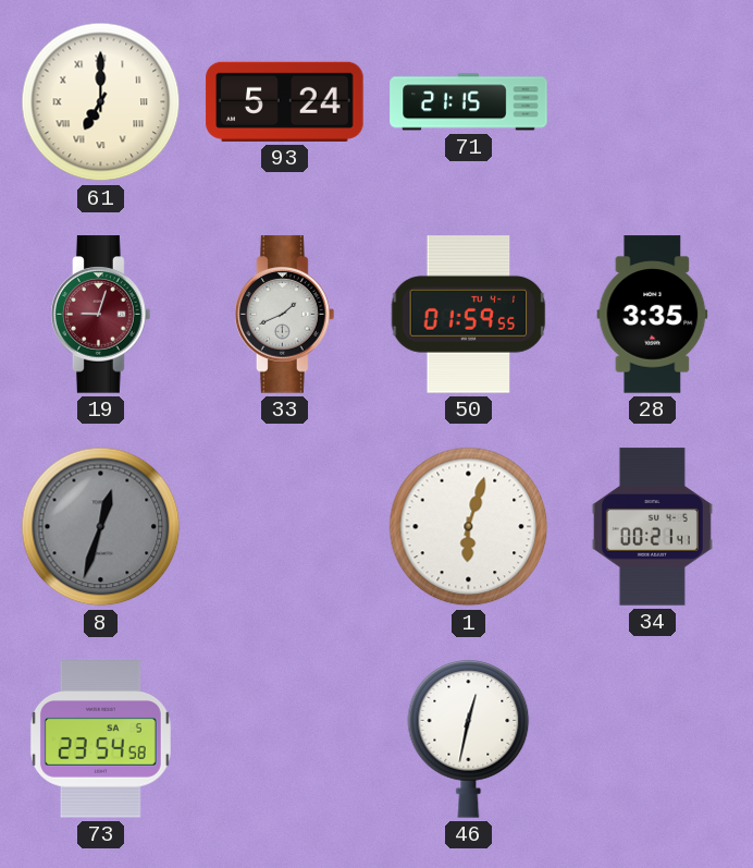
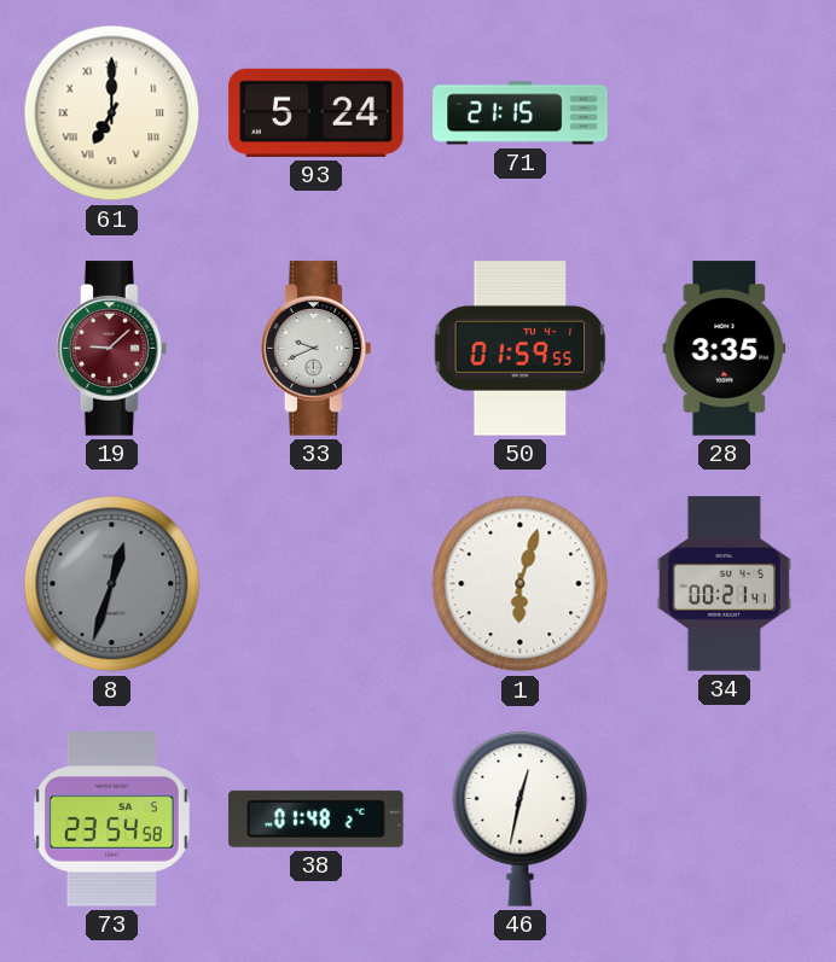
19: 9:03 -> 9:08 (112, 349)
33: 1:41 -> 9:41 (317, 349)
38: none -> 01:48 (317, 818)
